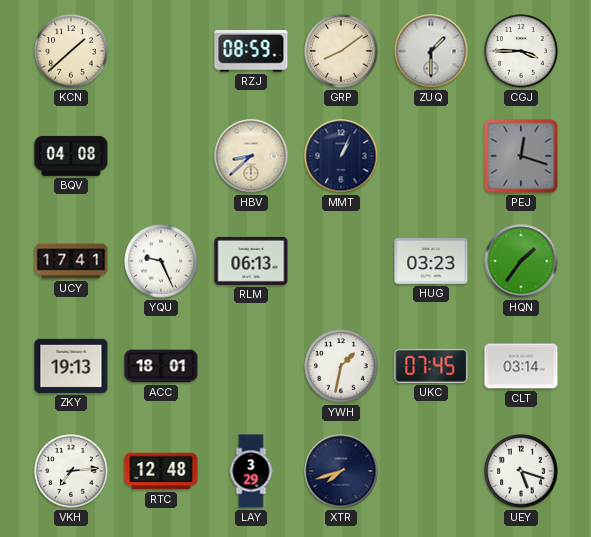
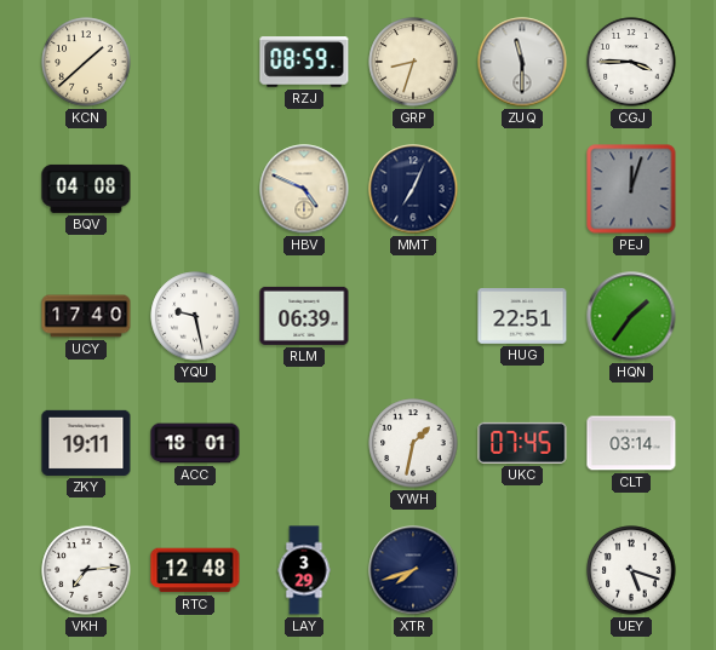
GRP: 8:09 -> 8:33 (413, 62)
ZUQ: 1:30 -> 11:30 (522, 62)
HBV: 8:38 -> 4:49 (304, 189)
MMT: 1:04 -> 7:04 (413, 189)
PEJ: 12:18 -> 12:03 (631, 189)
UCY: 17:41 -> 17:40 (86, 316)
YQU: 9:26 -> 9:28 (195, 316)
RLM: 06:13 -> 06:39 (304, 316)
HUG: 03:23 -> 22:51 (522, 317)
ZKY: 19:13 -> 19:11 (86, 443)
